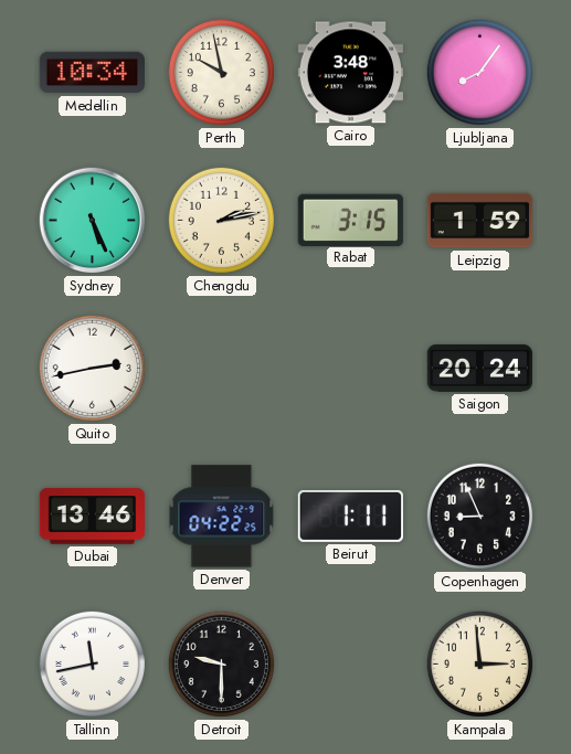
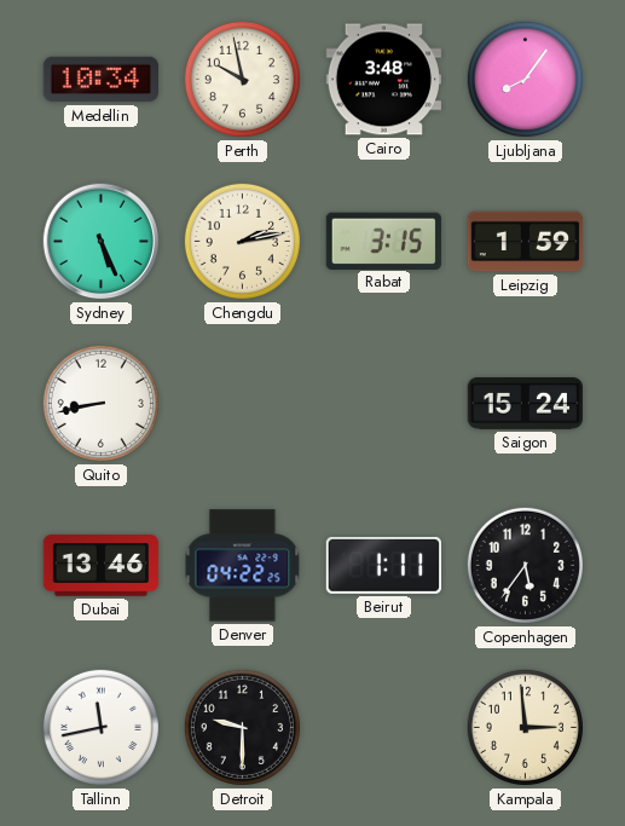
Quito: 2:43 -> 8:43 (100, 403)
Saigon: 20:24 -> 15:24 (525, 403)
Copenhagen: 8:56 -> 5:36 (525, 565)
